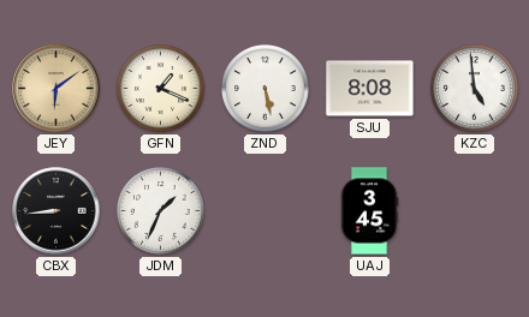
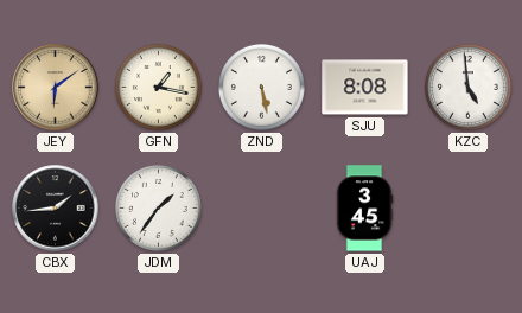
GFN: 1:19 -> 1:17 (159, 88)
CBX: 8:44 -> 1:44 (56, 209)
JDM: 1:34 -> 1:36 (159, 209)
